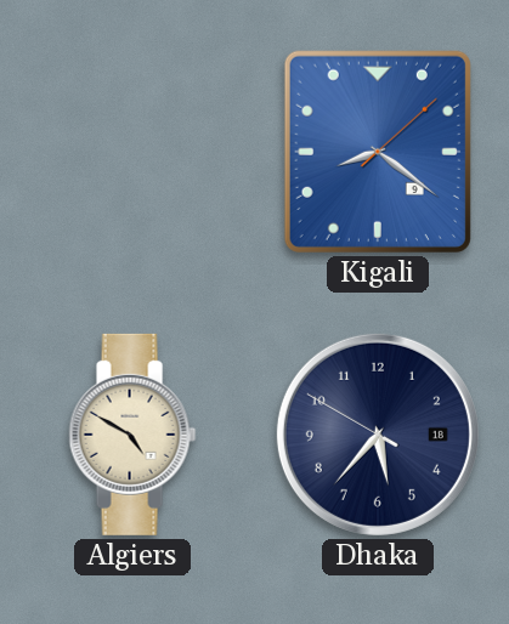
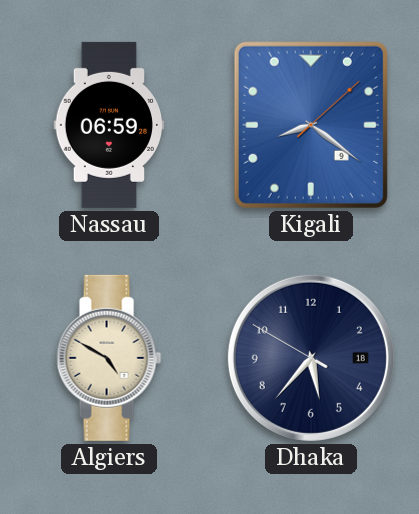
Nassau: none -> 06:59 (108, 125)
